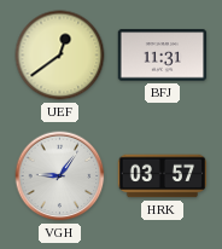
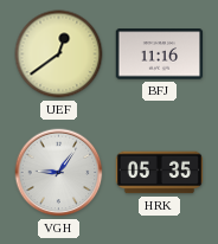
BFJ: 11:31 -> 11:16 (160, 54)
HRK: 03:57 -> 05:35 (160, 173)
